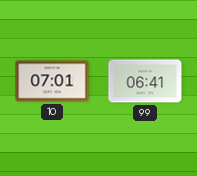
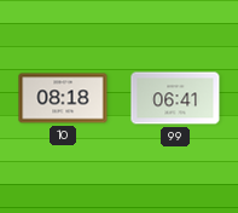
10: 07:01 -> 08:18 (63, 98)
